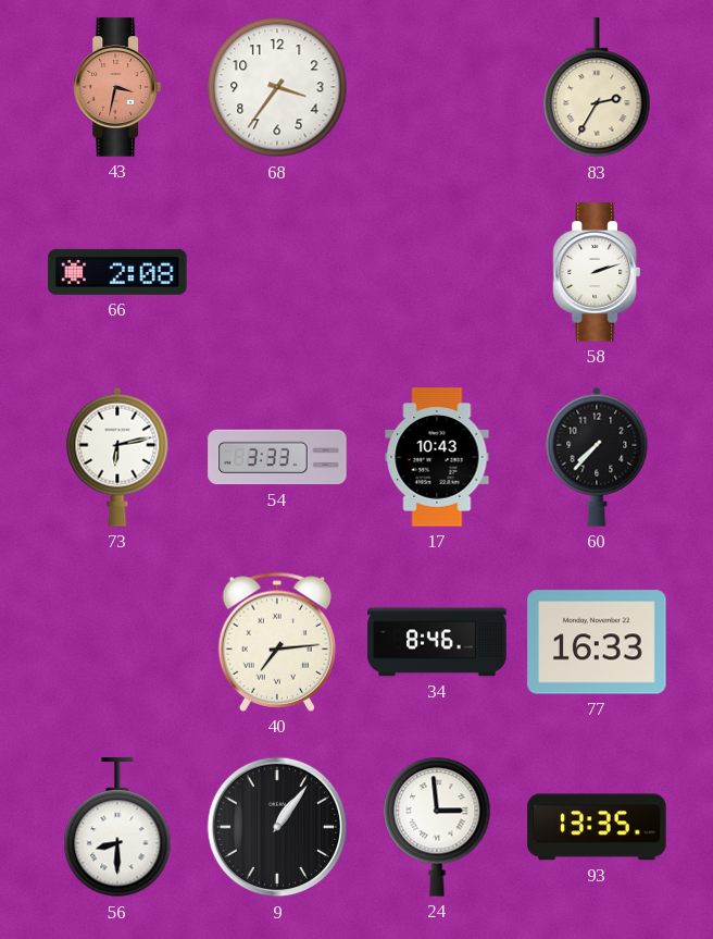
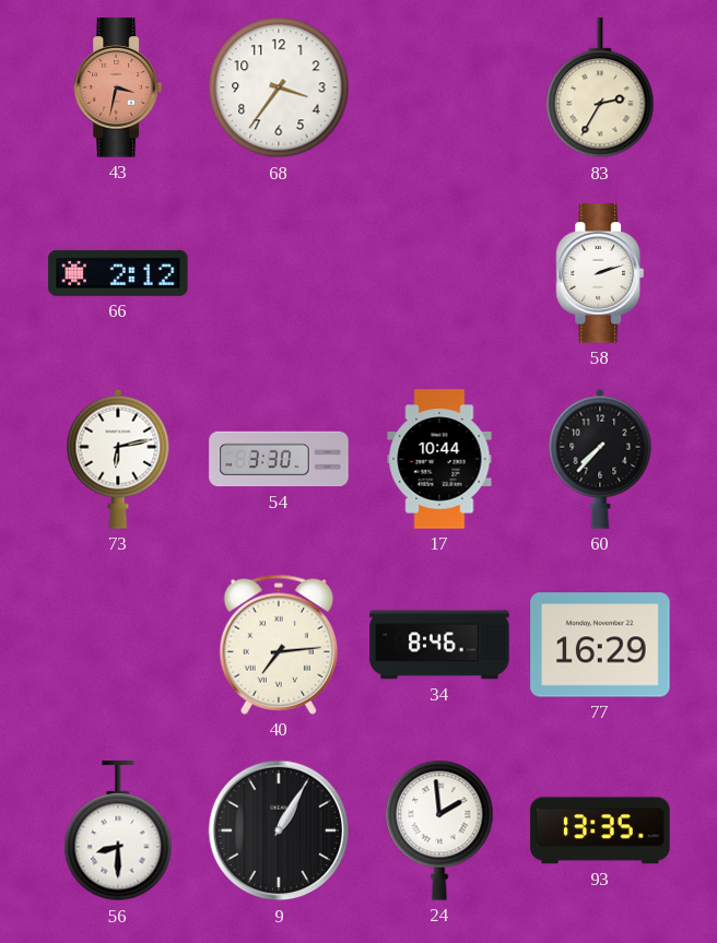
66: 2:08 -> 2:12 (118, 273)
54: 3:33 -> 3:30 (279, 459)
17: 10:43 -> 10:44 (439, 459)
77: 16:33 -> 16:29 (600, 645)
9: 1:06 -> 1:05 (279, 830)
24: 2:59 -> 1:59 (439, 830)
